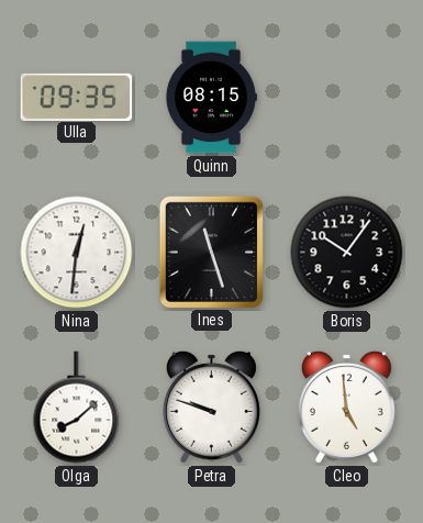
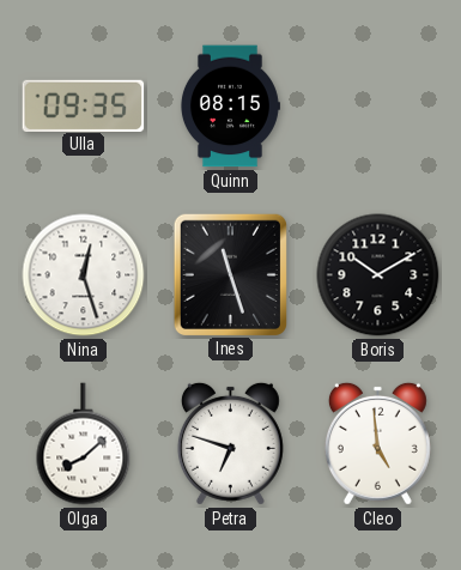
Nina: 12:31 -> 12:27 (84, 275)
Boris: 10:06 -> 10:10 (378, 275)
Petra: 9:48 -> 6:48 (230, 443)
